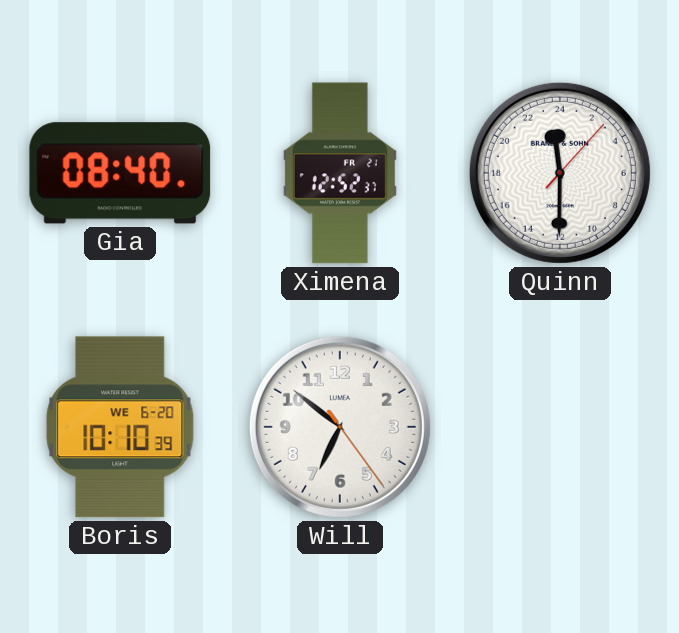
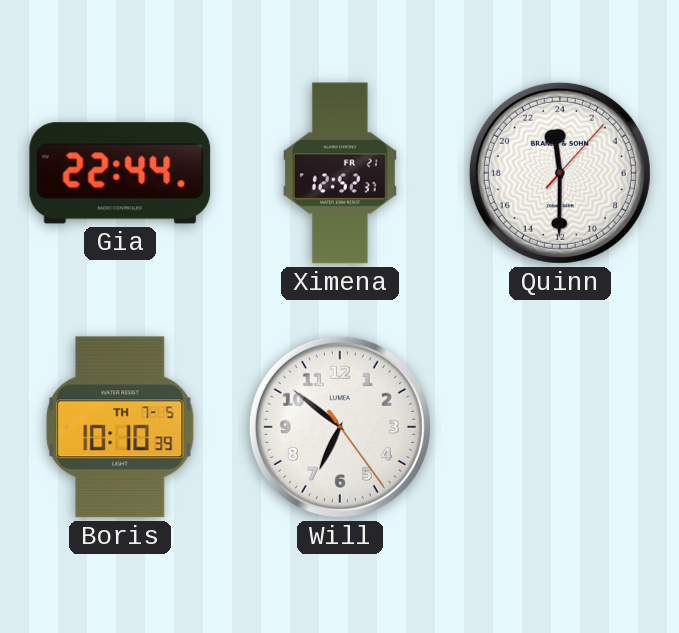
Gia: 08:40 -> 22:44 (120, 173)
Boris date: WE 6-20 -> TH 7-5 (120, 427)
